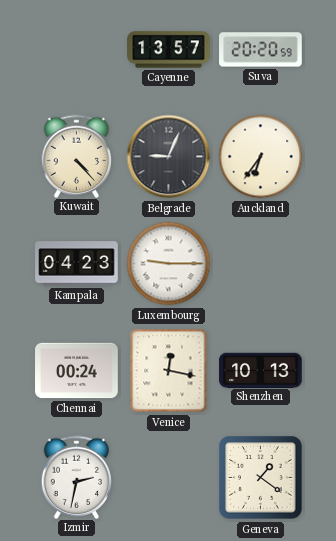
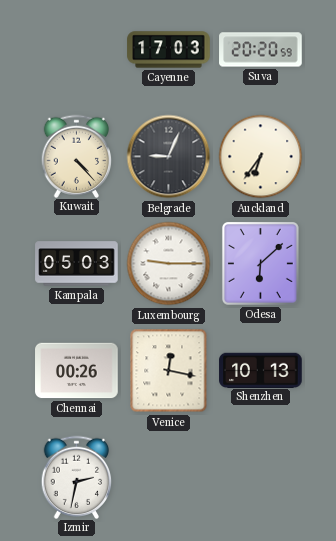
Cayenne: 13:57 -> 17:03 (169, 50)
Kampala: 04:23 -> 05:03 (77, 264)
Odesa: none -> 6:08 (260, 263)
Chennai: 00:24 -> 00:26 (77, 371)
Geneva: 1:21 -> none (261, 478)
